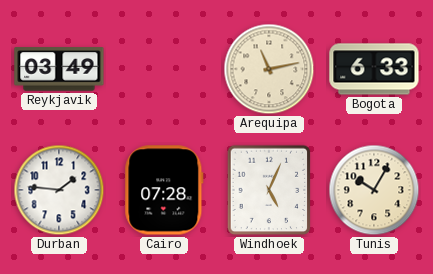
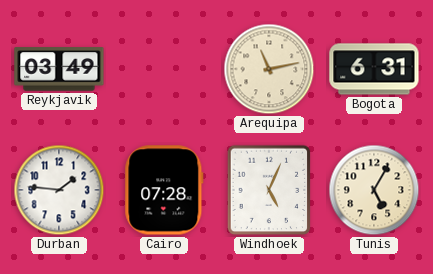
Bogota: 6:33 -> 6:31 (374, 69)
Tunis: 10:05 -> 5:05 (374, 190)
